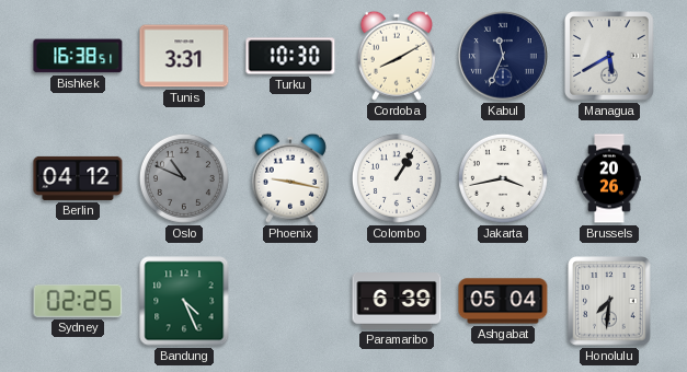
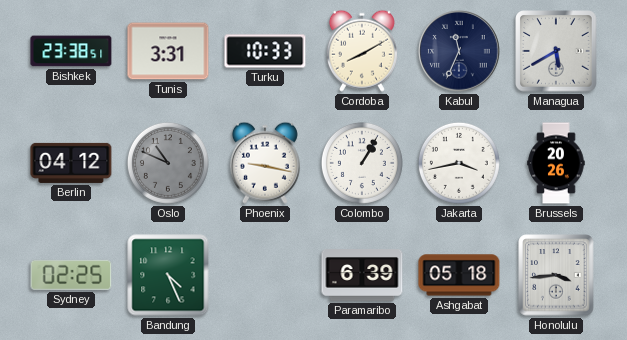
Bishkek: 16:38 -> 23:38 (71, 51)
Turku: 10:30 -> 10:33 (265, 51)
Ashgabat: 05:04 -> 05:18 (459, 275)
Honolulu: 7:31 -> 3:44 (556, 275)
